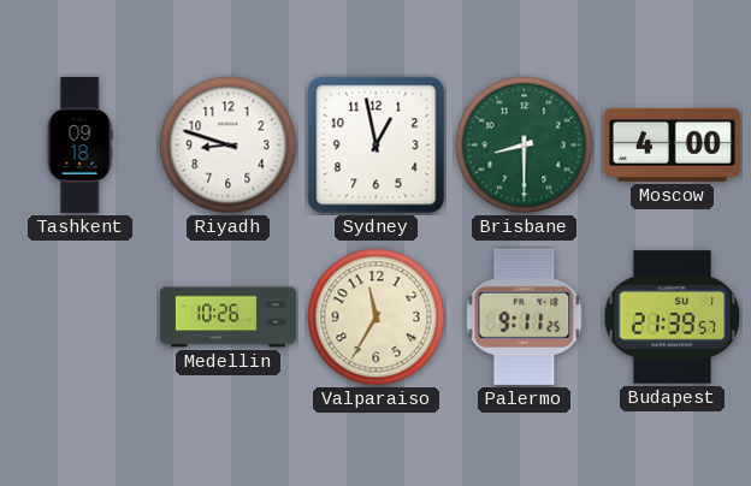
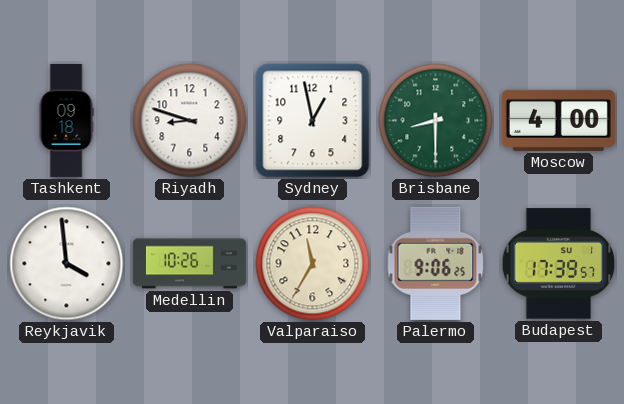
Reykjavik: none -> 3:59 (67, 264)
Palermo: 9:11 -> 9:06 (436, 263)
Budapest: 21:39 -> 17:39 (559, 264)
